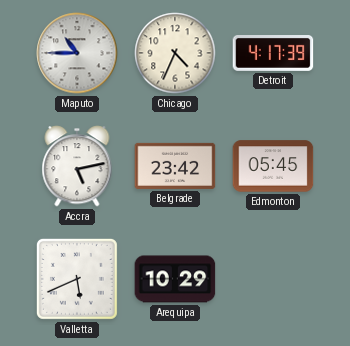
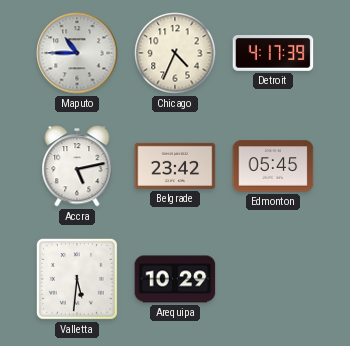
Valletta: 5:41 -> 5:31 (77, 279)
